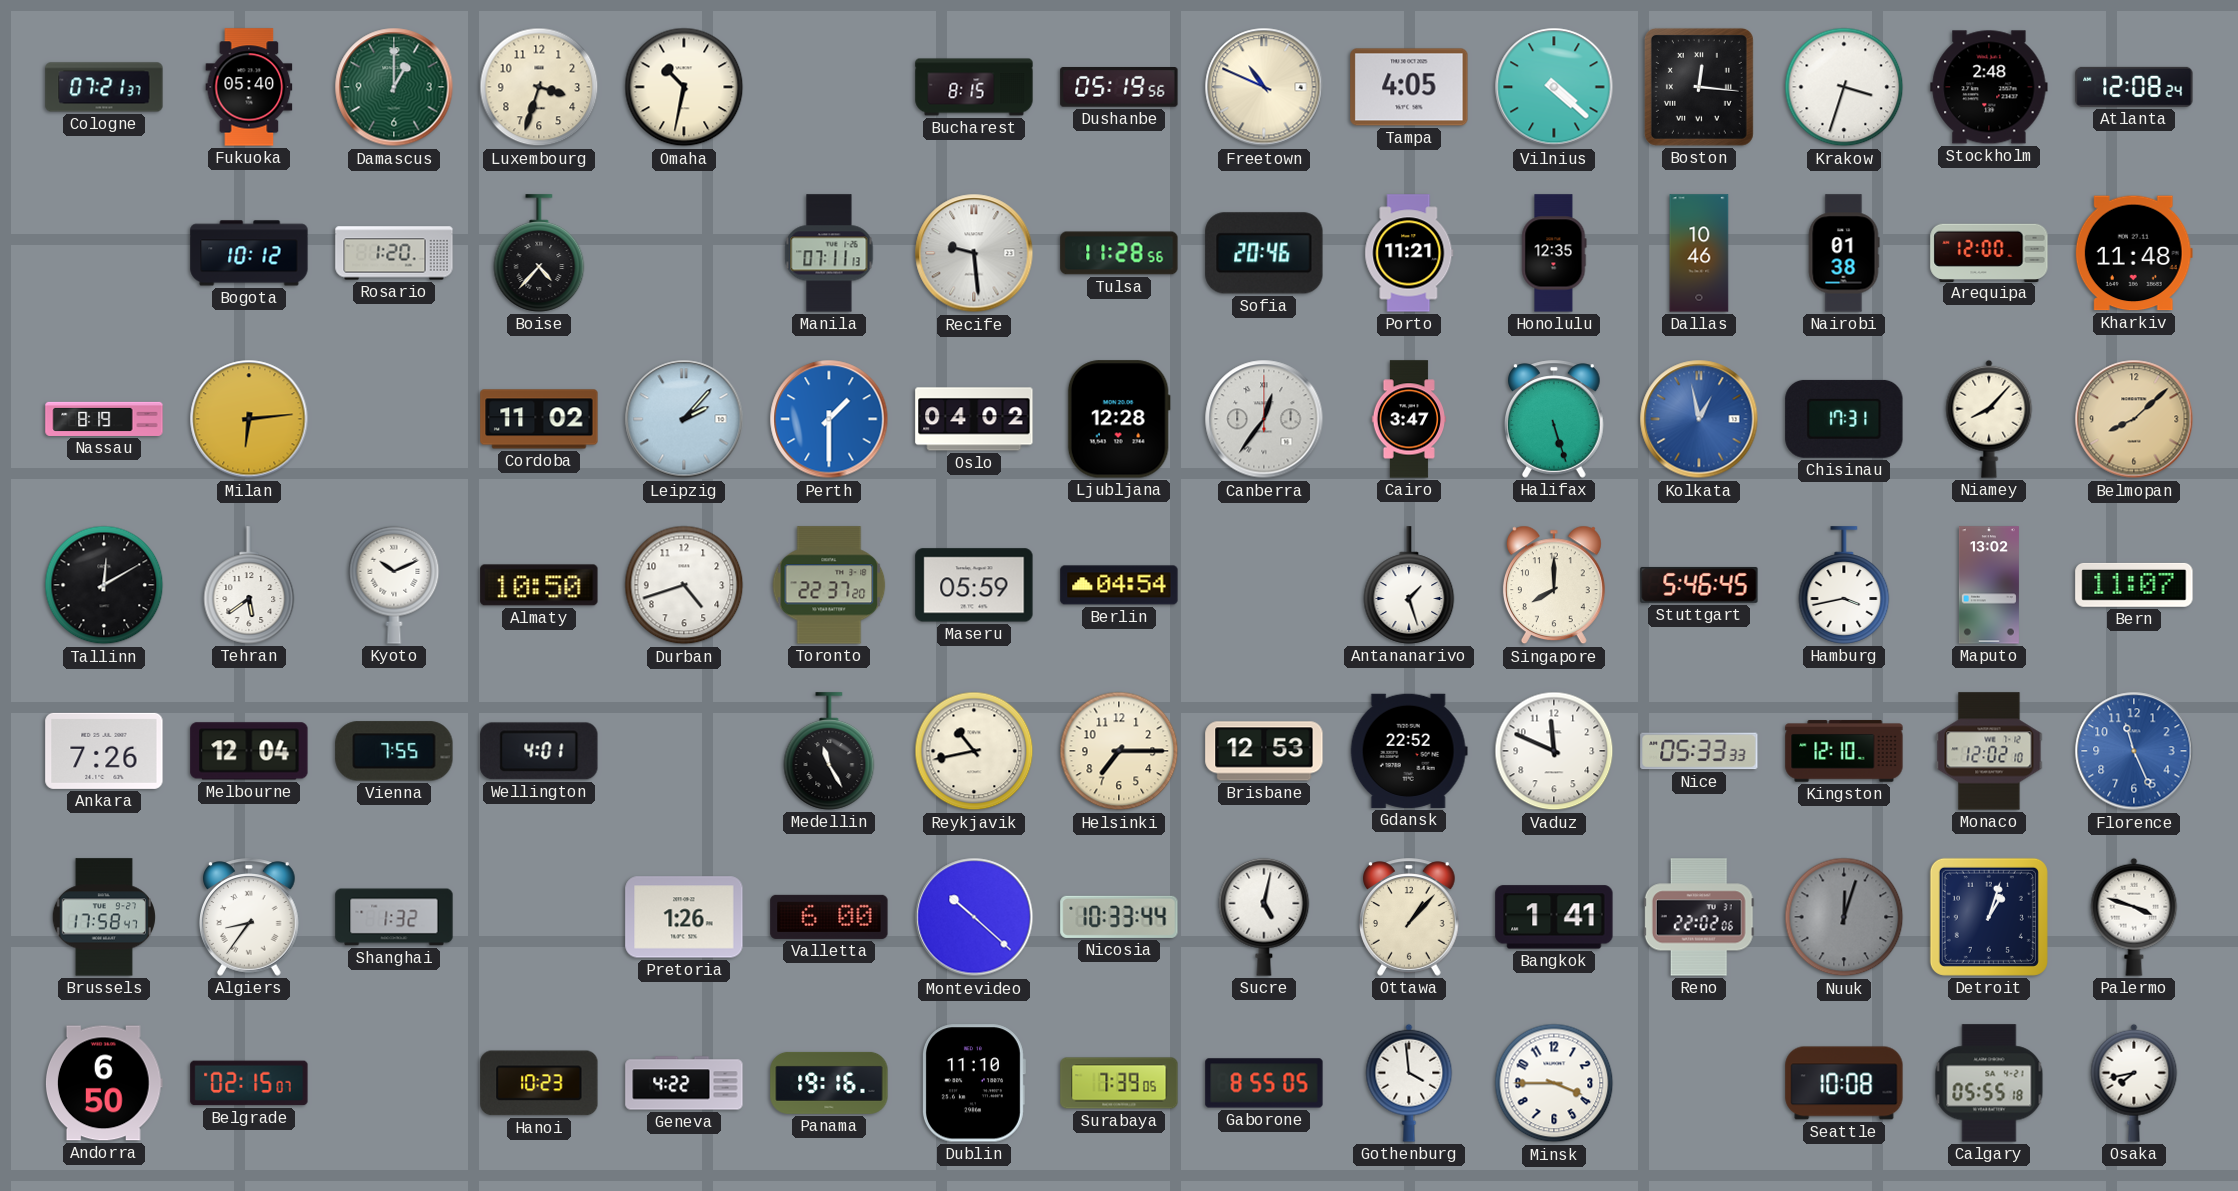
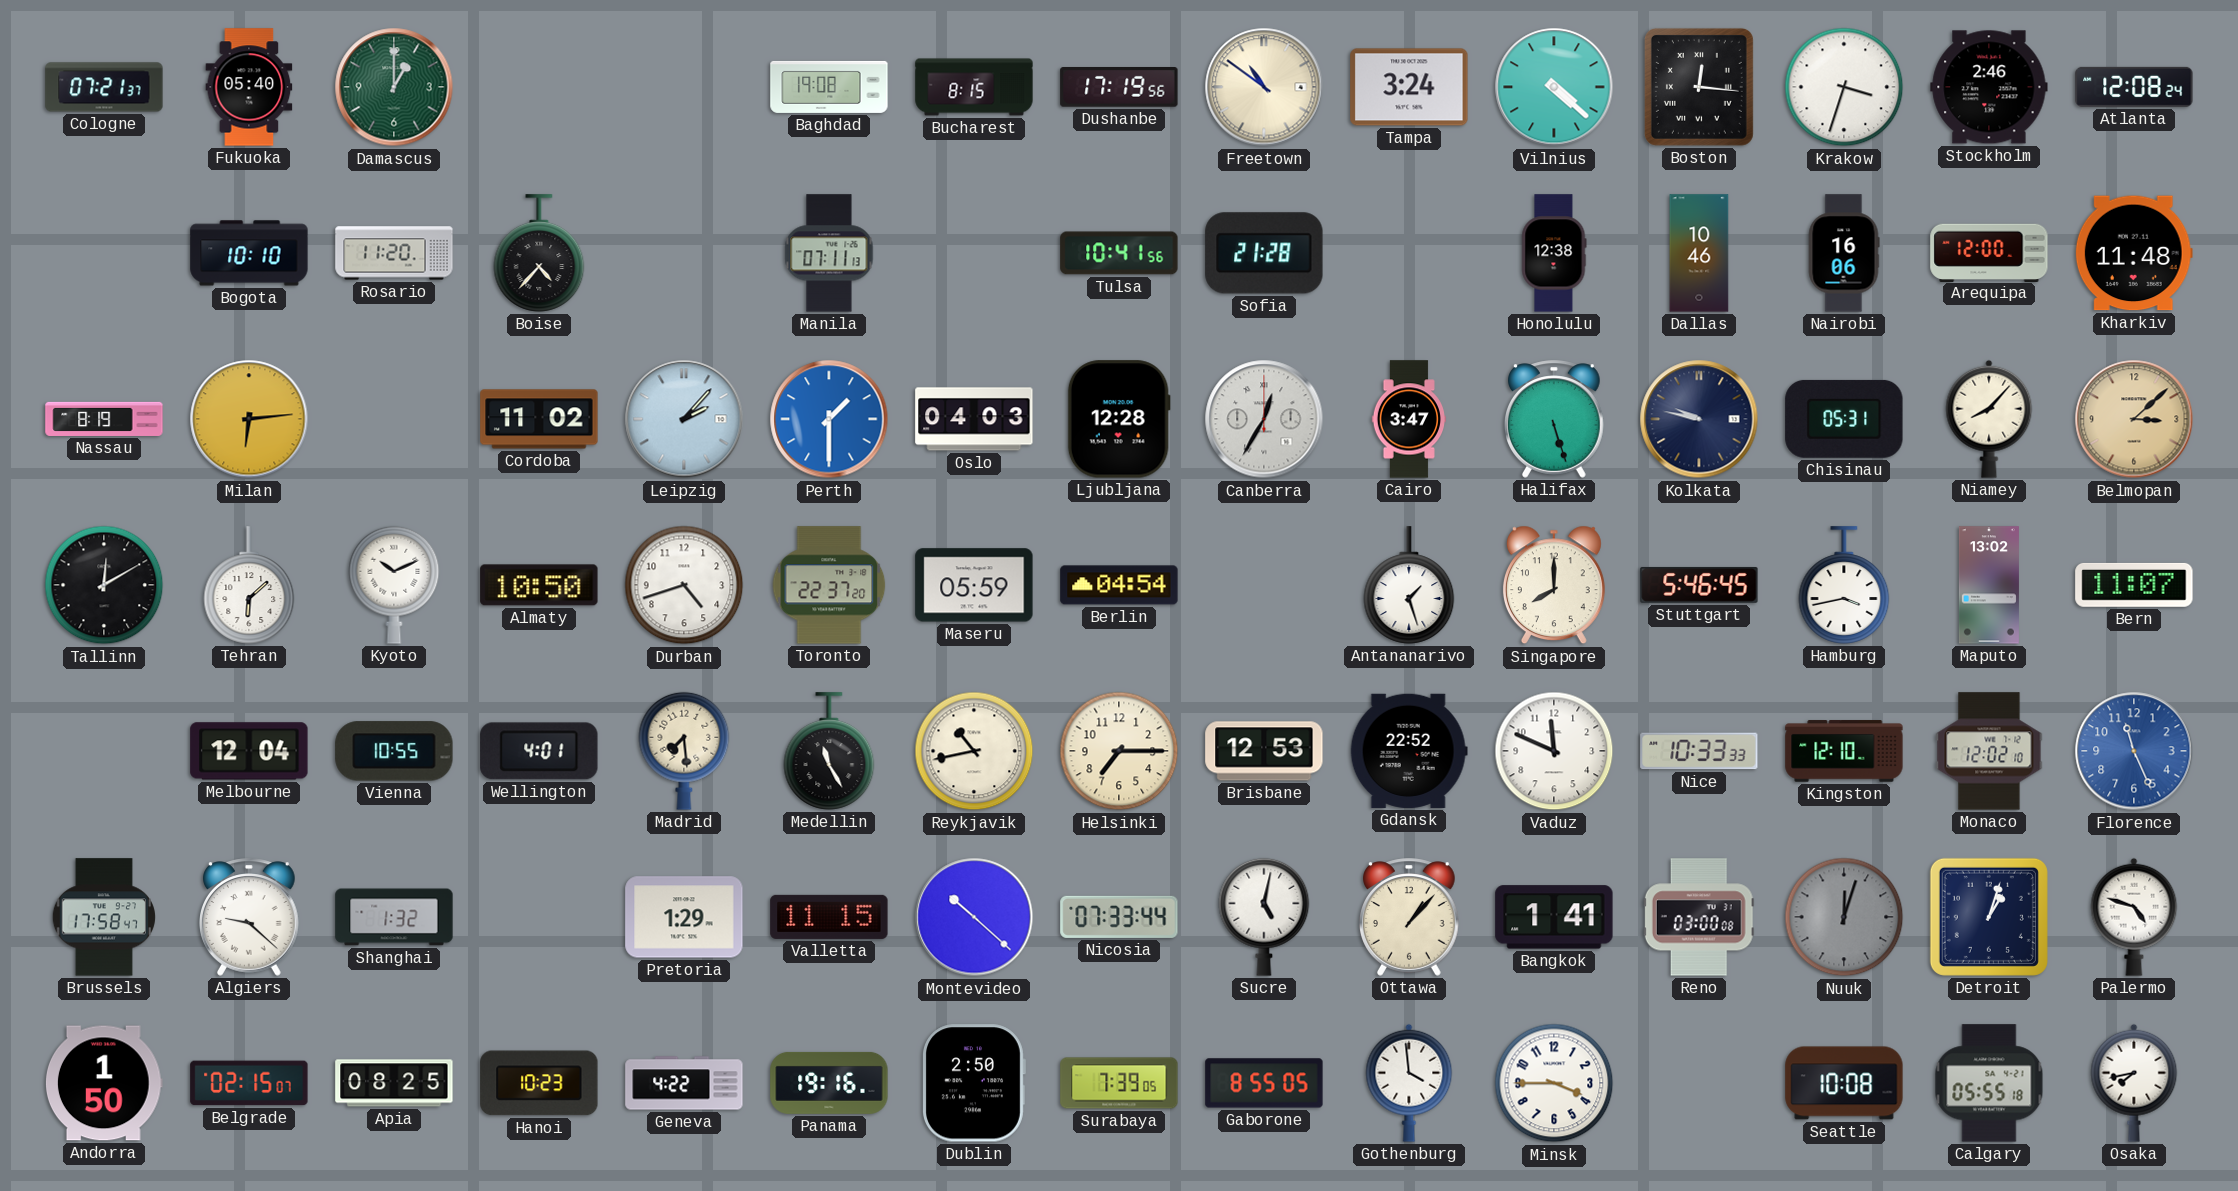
Luxembourg: 3:33 -> none (539, 87)
Omaha: 10:32 -> none (684, 87)
Baghdad: none -> 19:08 (829, 87)
Dushanbe: 05:19 -> 17:19 (1119, 87)
Freetown: 10:49 -> 10:51 (1264, 87)
Tampa: 4:05 -> 3:24 (1409, 87)
Stockholm: 2:48 -> 2:46 (1989, 87)
Bogota: 10:12 -> 10:10 (249, 253)
Rosario: 1:20 -> 11:20 (394, 253)
Recife: 9:29 -> none (974, 253)
Tulsa: 11:28 -> 10:41 (1119, 253)
Sofia: 20:46 -> 21:28 (1264, 253)
Porto: 11:21 -> none (1409, 253)
Honolulu: 12:35 -> 12:38 (1554, 253)
Nairobi: 01:38 -> 16:06 (1844, 253)
Oslo: 04:02 -> 04:03 (974, 419)
Canberra: 12:36 -> 12:35 (1264, 419)
Kolkata: 12:58 -> 9:47 (1699, 419)
Kolkata dial: blue -> navy (1699, 419)
Chisinau: 17:31 -> 05:31 (1844, 419)
Belmopan: 8:08 -> 3:08 (2134, 419)
Tehran: 5:39 -> 6:08 (249, 585)
Ankara: 7:26 -> none (104, 751)
Vienna: 7:55 -> 10:55 (394, 751)
Madrid: none -> 7:29 (684, 751)
Nice: 05:33 -> 10:33 (1699, 751)
Algiers: 8:36 -> 9:22 (250, 917)
Pretoria: 1:26 -> 1:29 (684, 917)
Valletta: 6:00 -> 11:15 (829, 917)
Nicosia: 10:33 -> 07:33 (1119, 917)
Reno: 22:02 -> 03:00 (1699, 917)
Palermo: 3:48 -> 4:48 (2134, 917)
Andorra: 6:50 -> 1:50 (104, 1083)
Apia: none -> 08:25 (394, 1083)
Dublin: 11:10 -> 2:50 (974, 1083)
